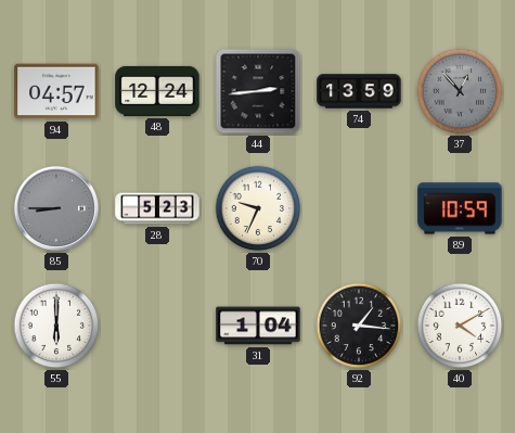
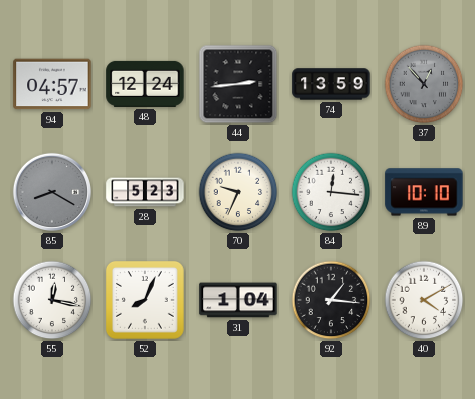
85: 8:45 -> 8:20 (52, 192)
84: none -> 12:16 (331, 192)
89: 10:59 -> 10:10 (424, 192)
55: 6:00 -> 12:17 (52, 300)
52: none -> 8:04 (146, 301)
